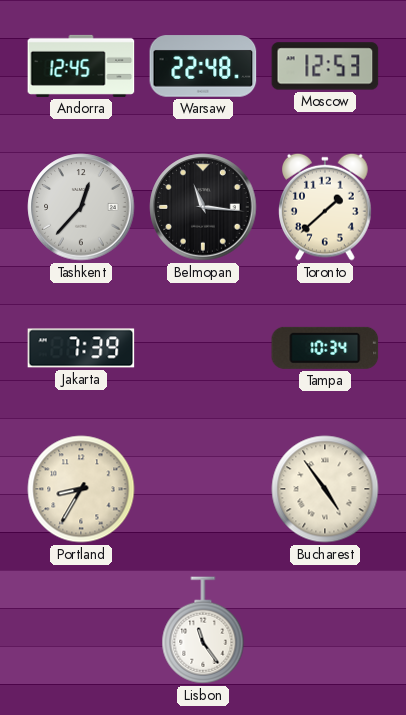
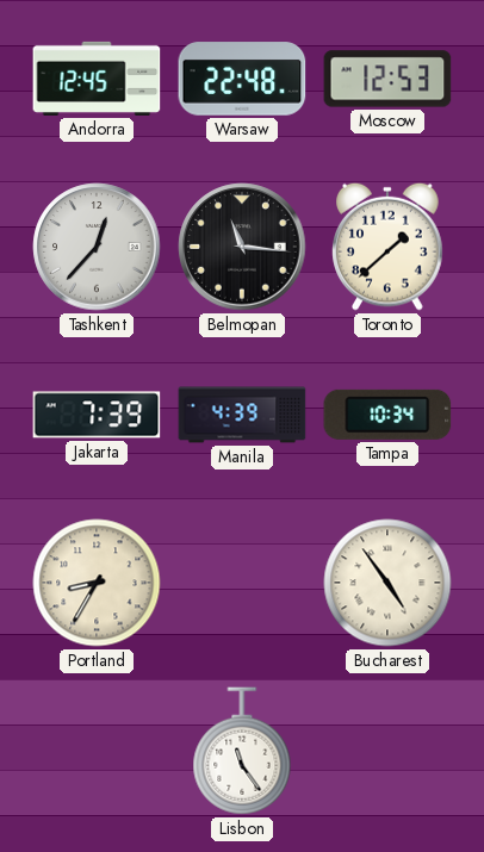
Manila: none -> 4:39 (242, 415)
